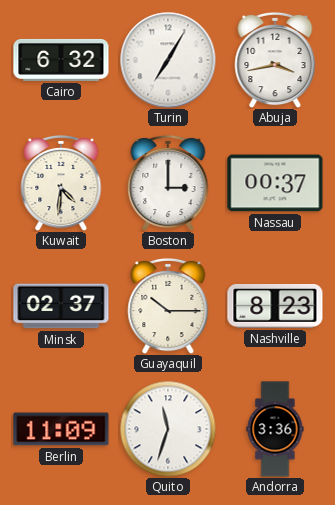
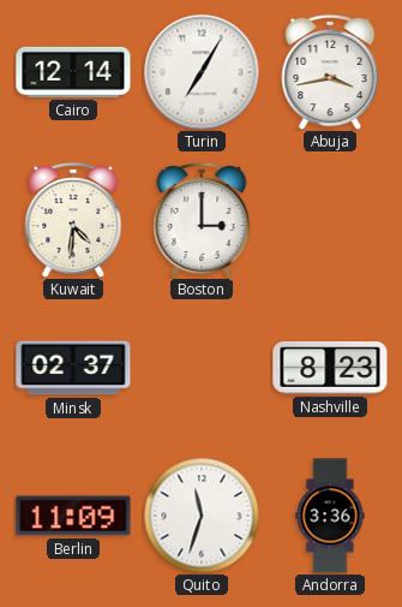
Cairo: 6:32 -> 12:14 (73, 72)
Nassau: 00:37 -> none (275, 183)
Guayaquil: 10:15 -> none (168, 306)
